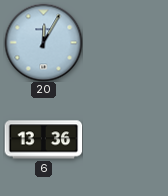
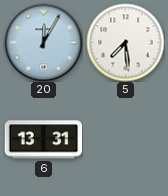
5: none -> 7:29 (125, 42)
6: 13:36 -> 13:31 (43, 140)
